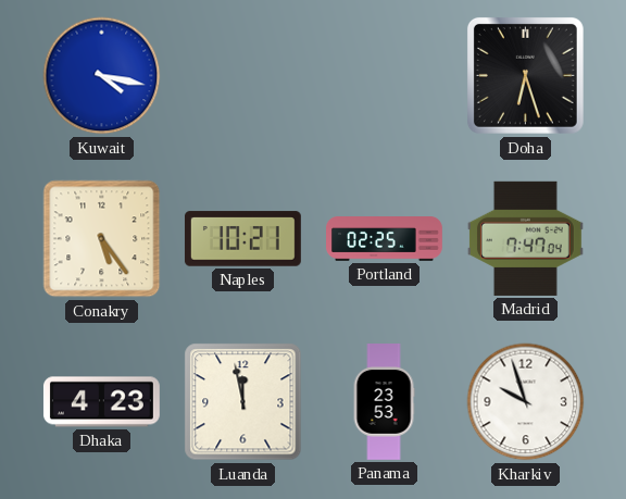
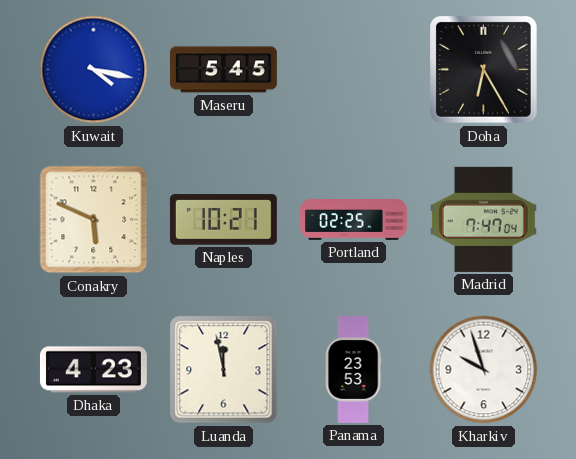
Maseru: none -> 5:45 (223, 70)
Doha: 6:27 -> 6:25 (483, 69)
Conakry: 5:24 -> 5:49 (94, 220)
